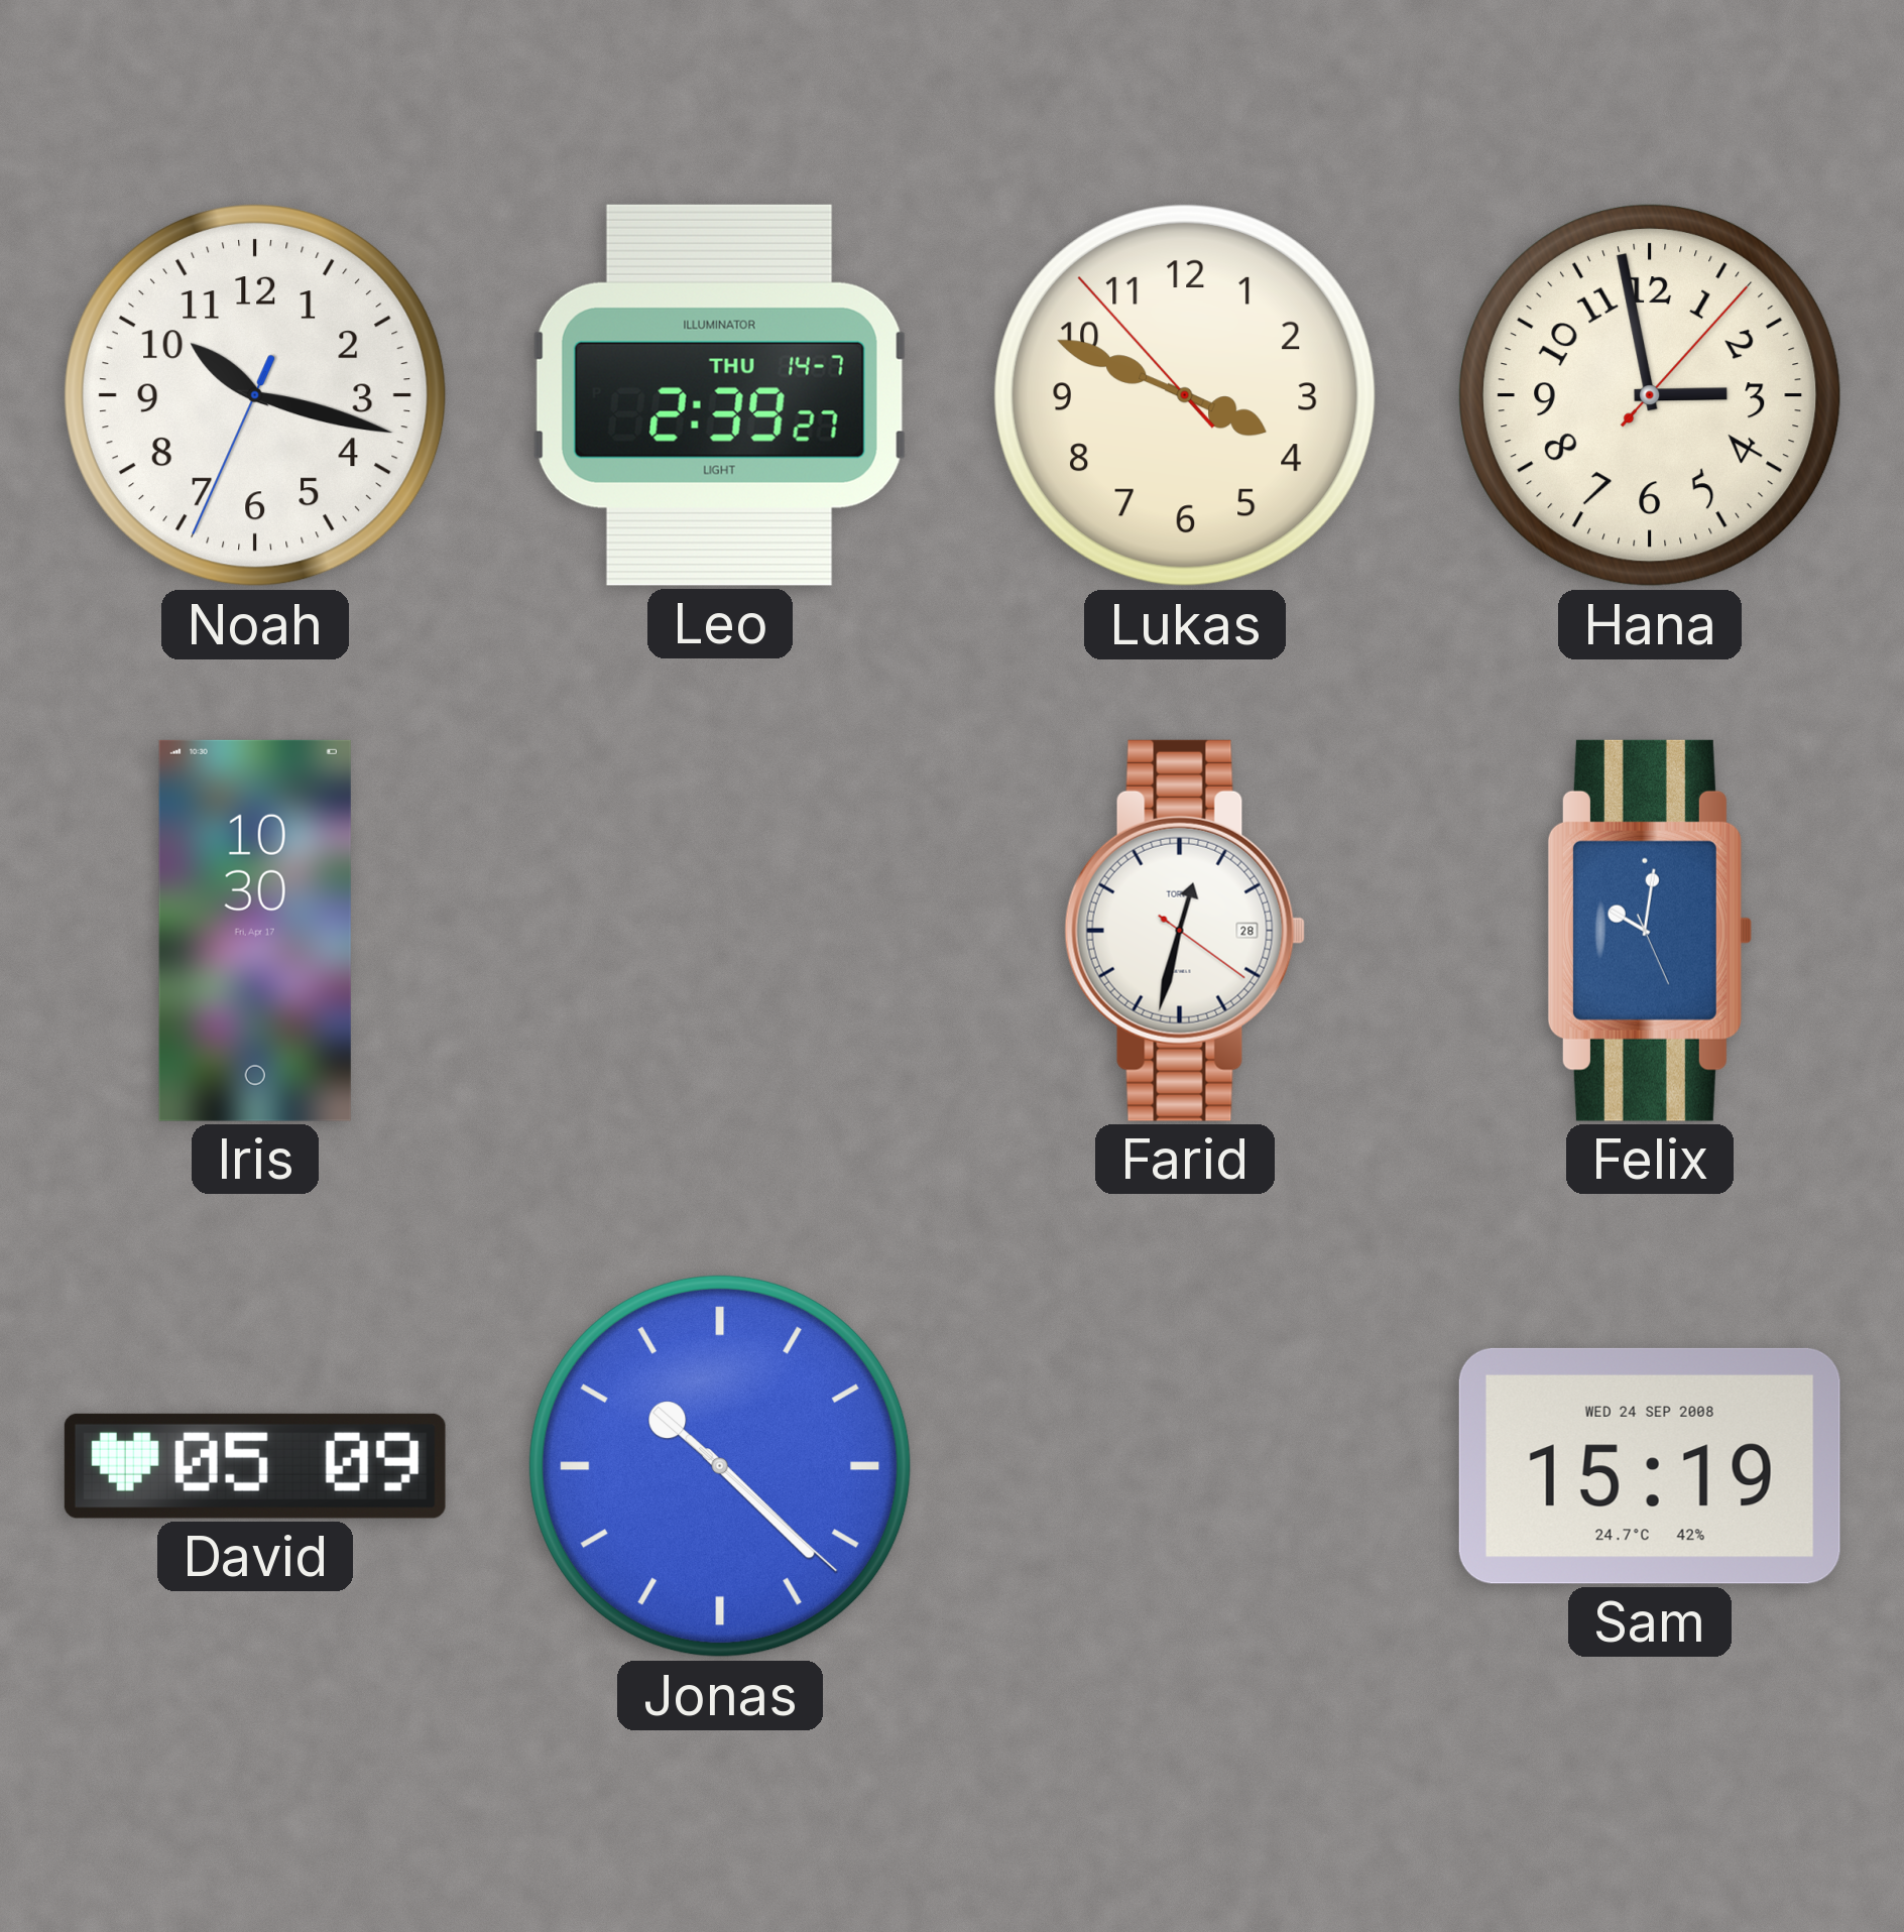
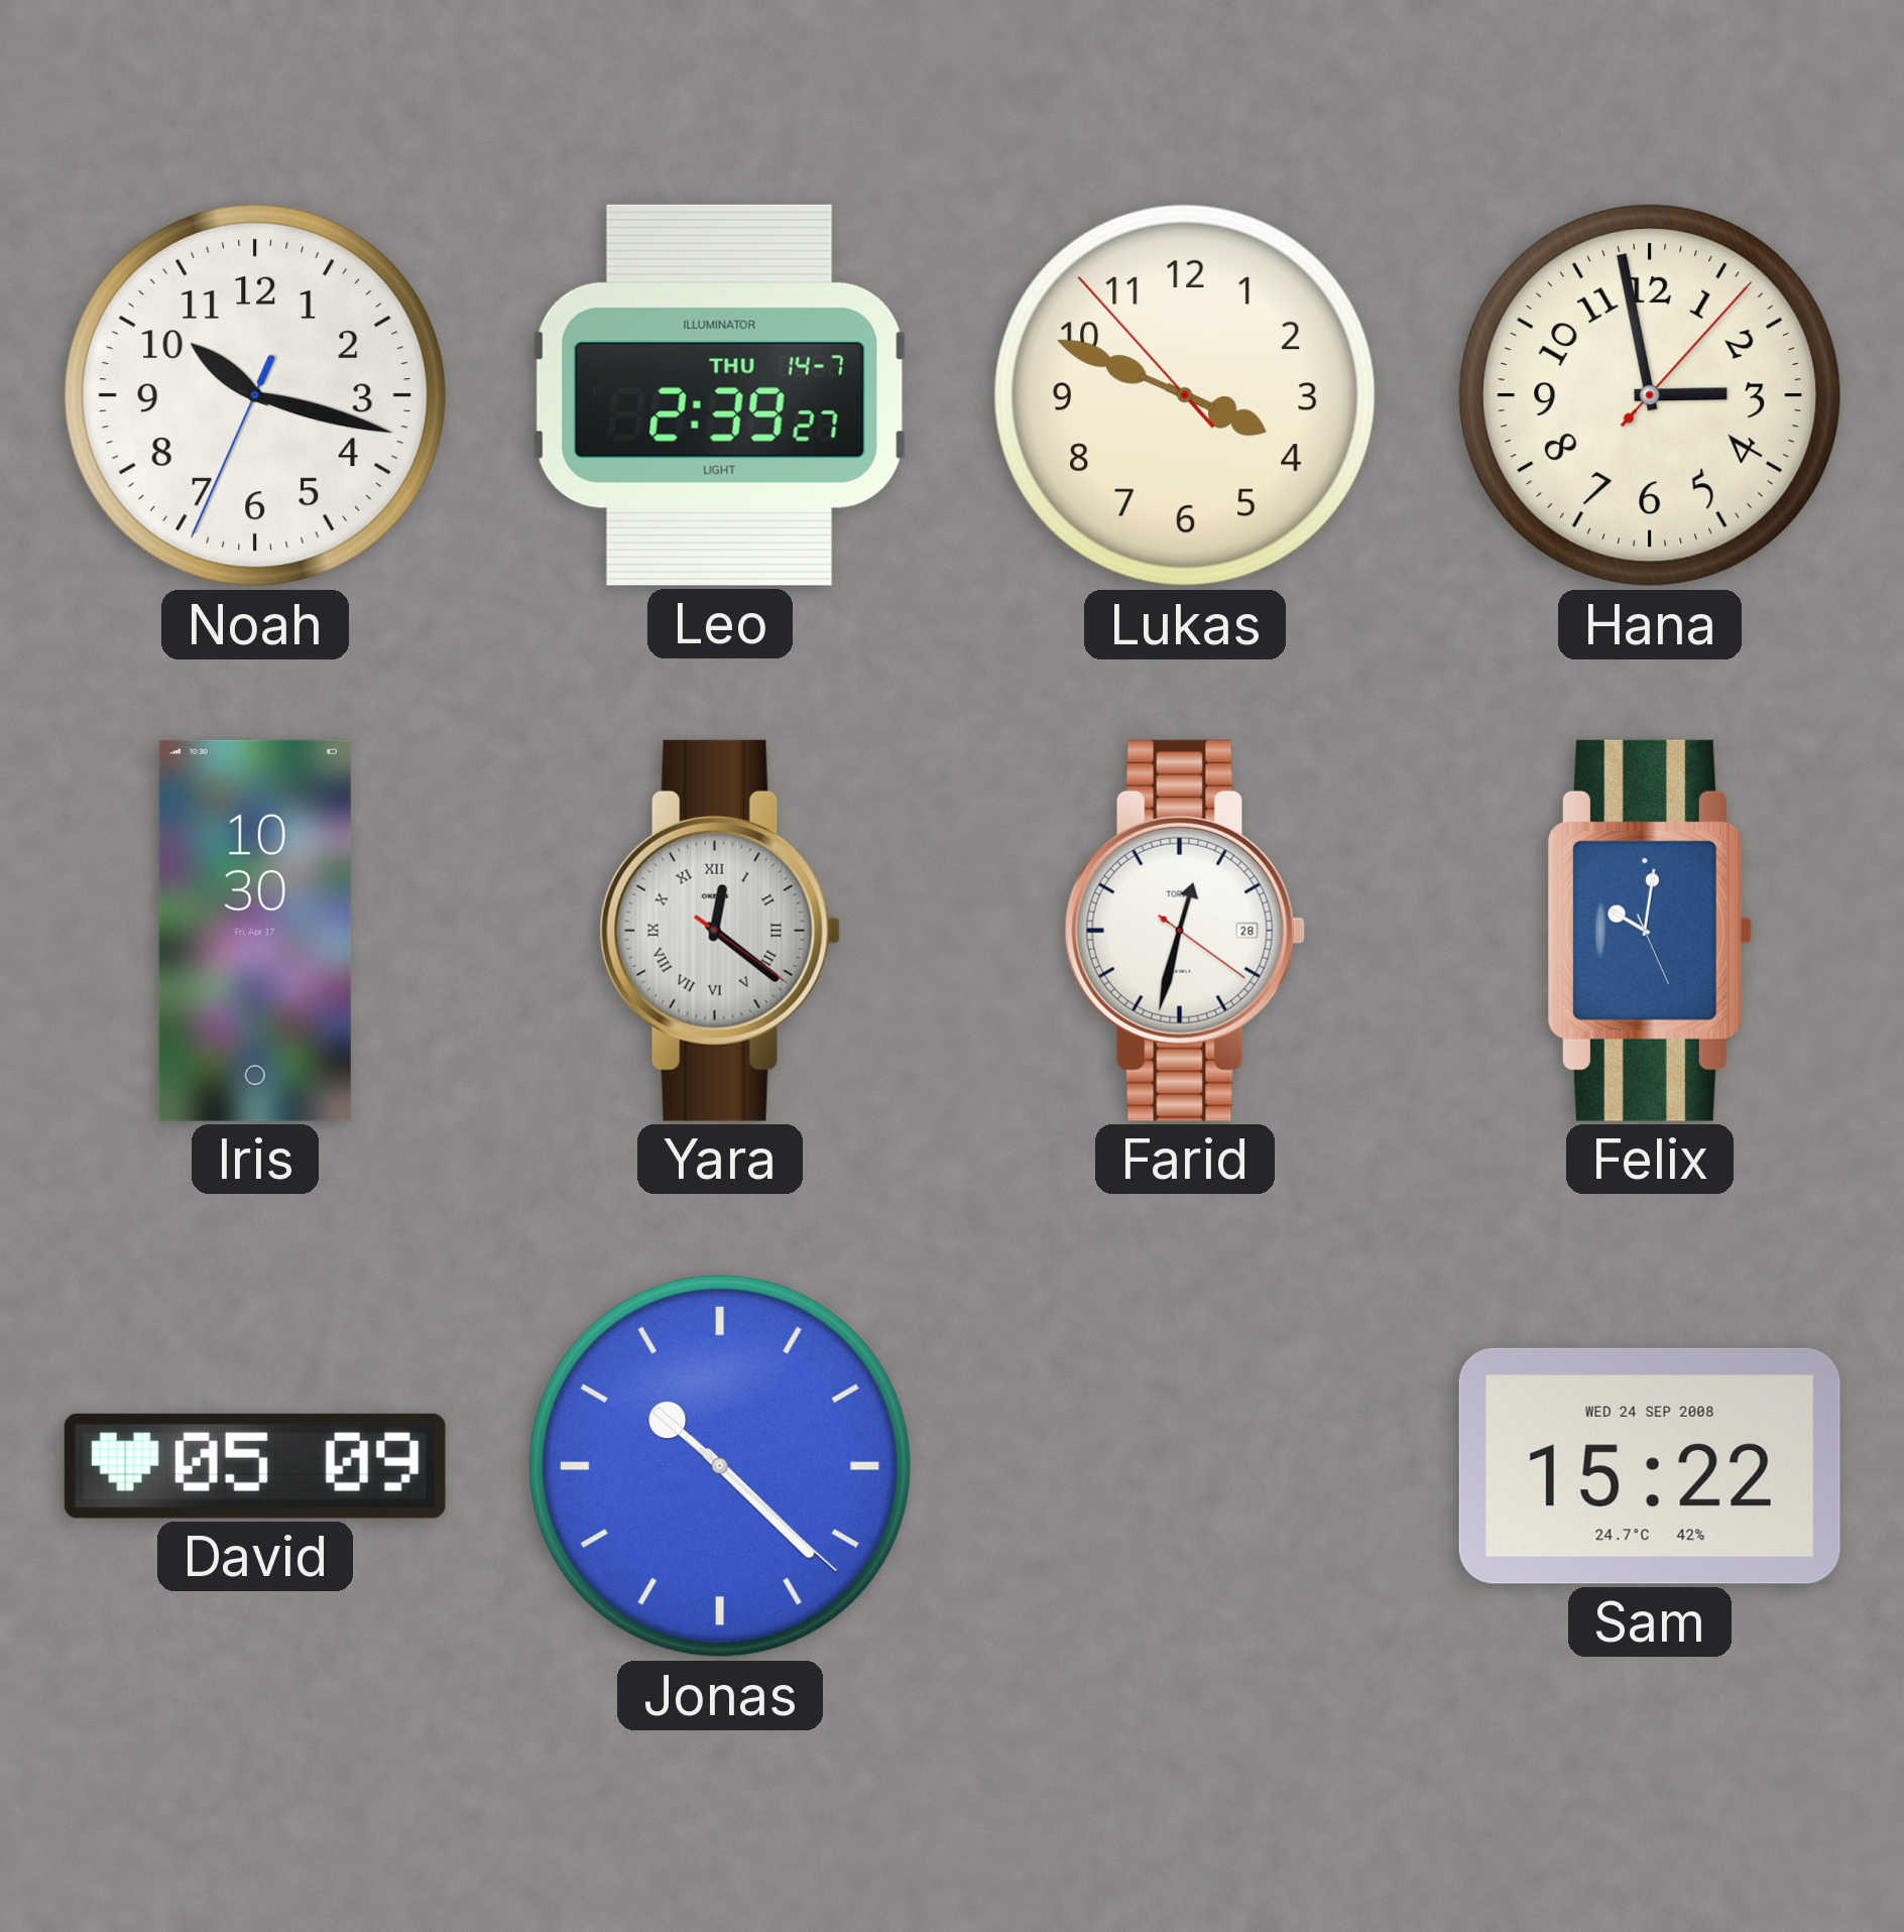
Yara: none -> 12:21 (720, 931)
Sam: 15:19 -> 15:22 (1650, 1466)
